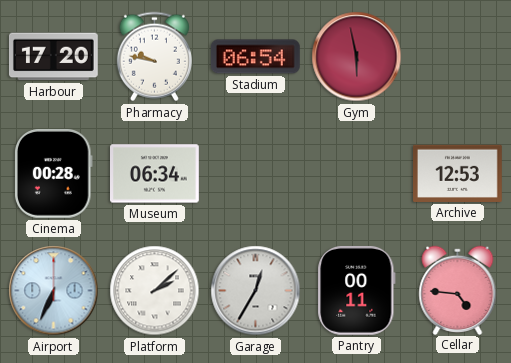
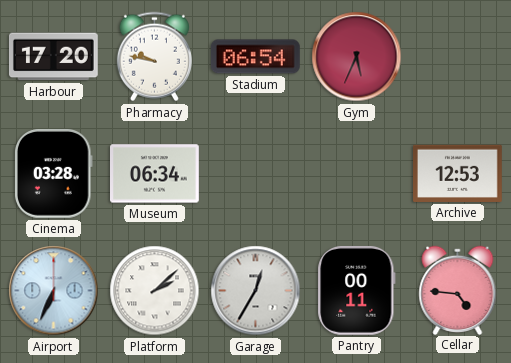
Gym: 5:58 -> 5:34 (357, 57)
Cinema: 00:28 -> 03:28 (54, 173)
